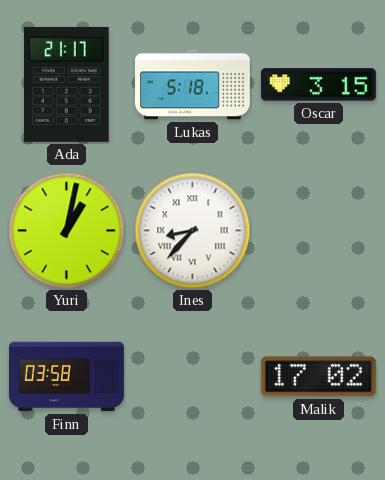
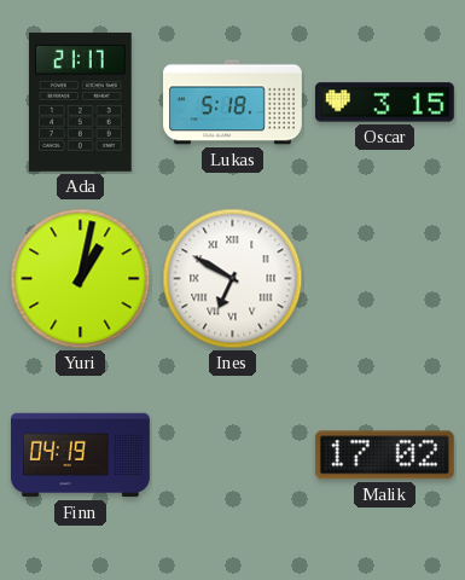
Ines: 8:37 -> 6:50 (233, 279)
Finn: 03:58 -> 04:19 (80, 456)
